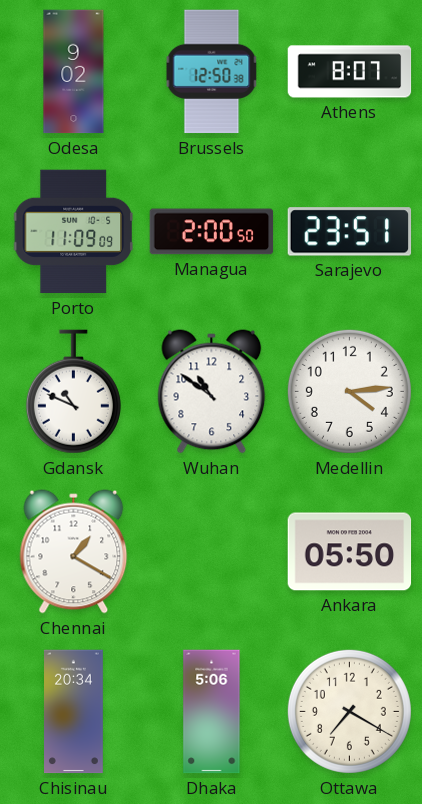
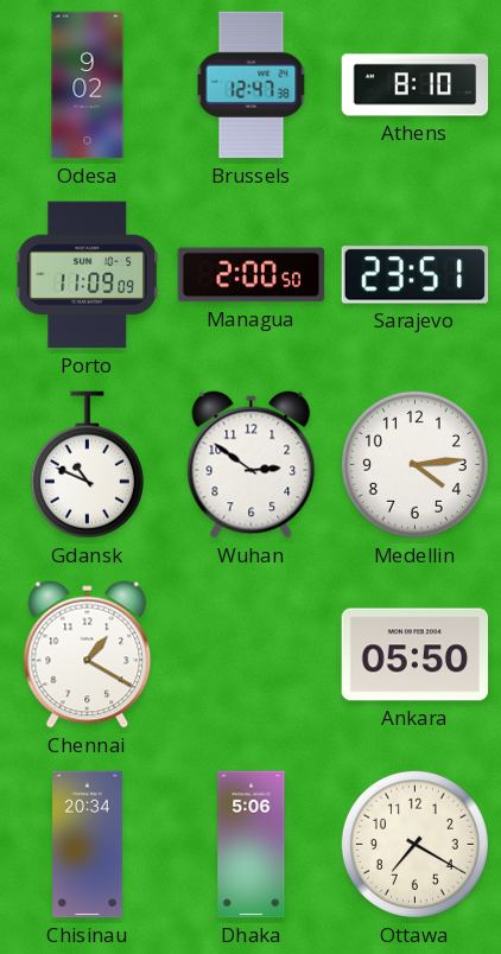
Brussels: 12:50 -> 12:47 (252, 85)
Athens: 8:07 -> 8:10 (416, 85)
Wuhan: 10:51 -> 2:51 (252, 465)
